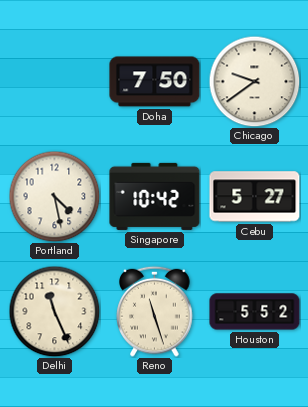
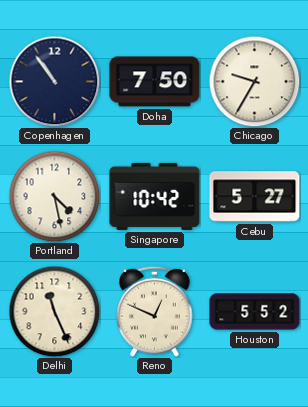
Copenhagen: none -> 10:54 (54, 81)
Chicago: 9:39 -> 9:35 (254, 81)
Reno: 11:27 -> 12:49 (155, 311)
